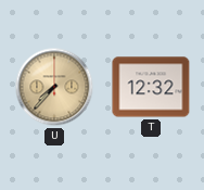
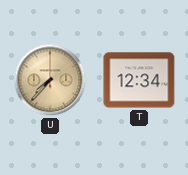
T: 12:32 -> 12:34 (139, 80)
